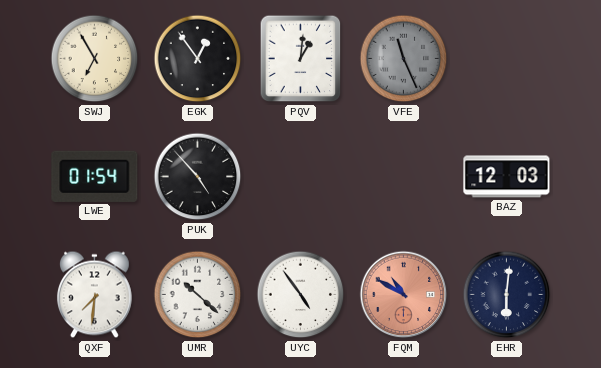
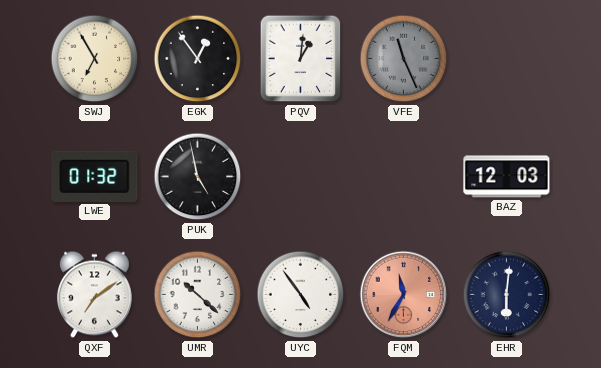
LWE: 01:54 -> 01:32 (95, 176)
PUK: 4:53 -> 4:58 (198, 177)
QXF: 7:31 -> 7:09 (95, 295)
FQM: 10:50 -> 11:35 (404, 295)
